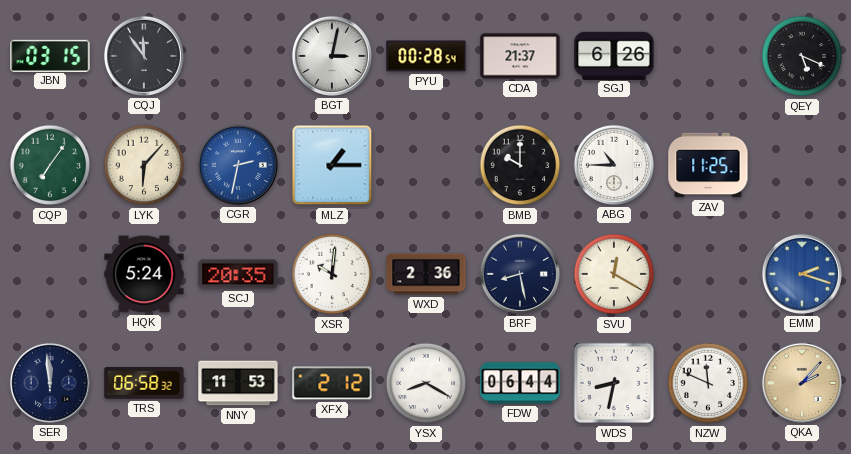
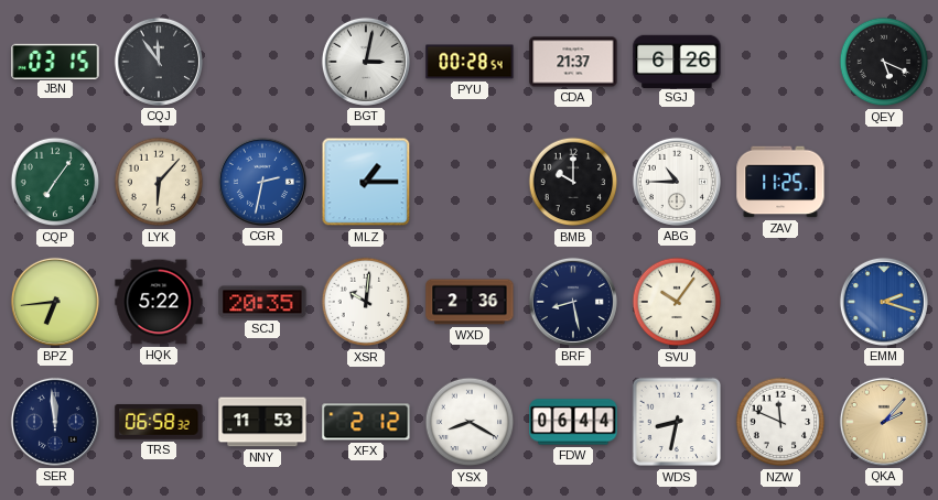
BPZ: none -> 6:44 (55, 302)
HQK: 5:24 -> 5:22 (159, 302)
SVU: 12:20 -> 10:06 (677, 302)
